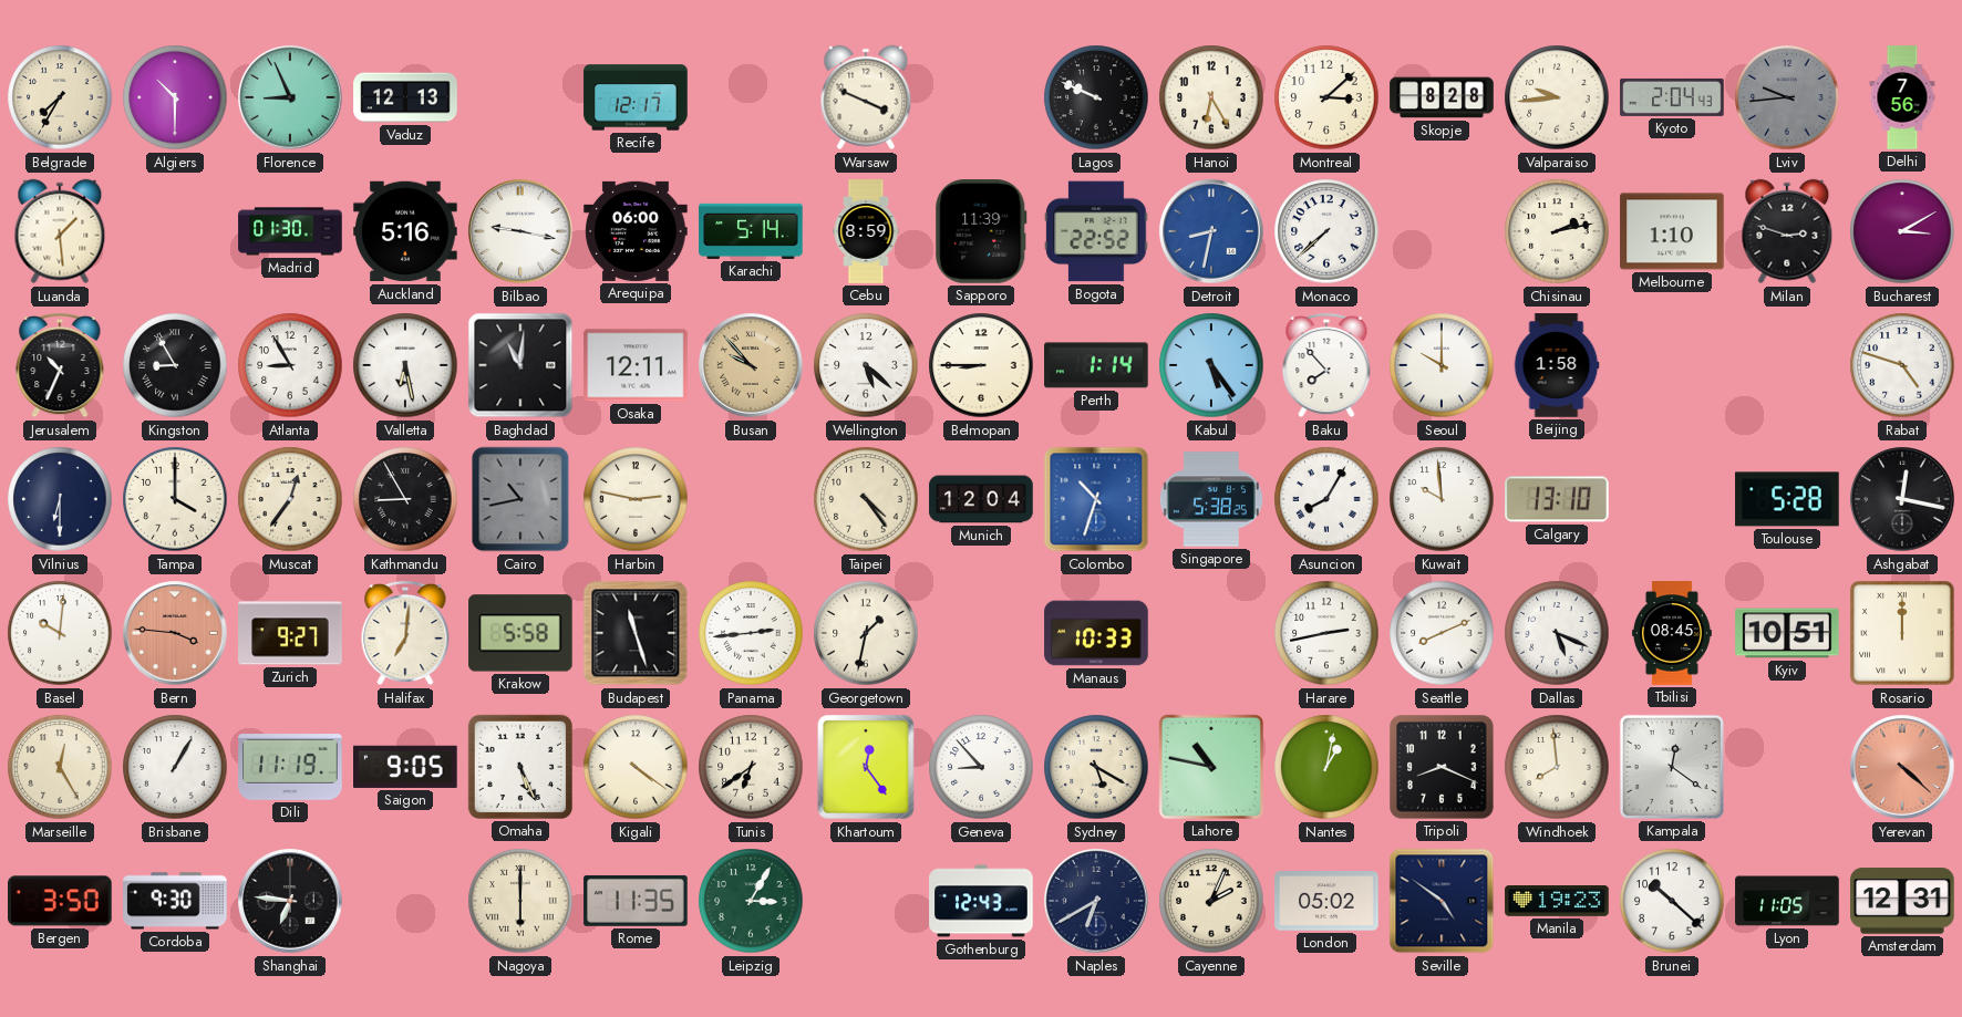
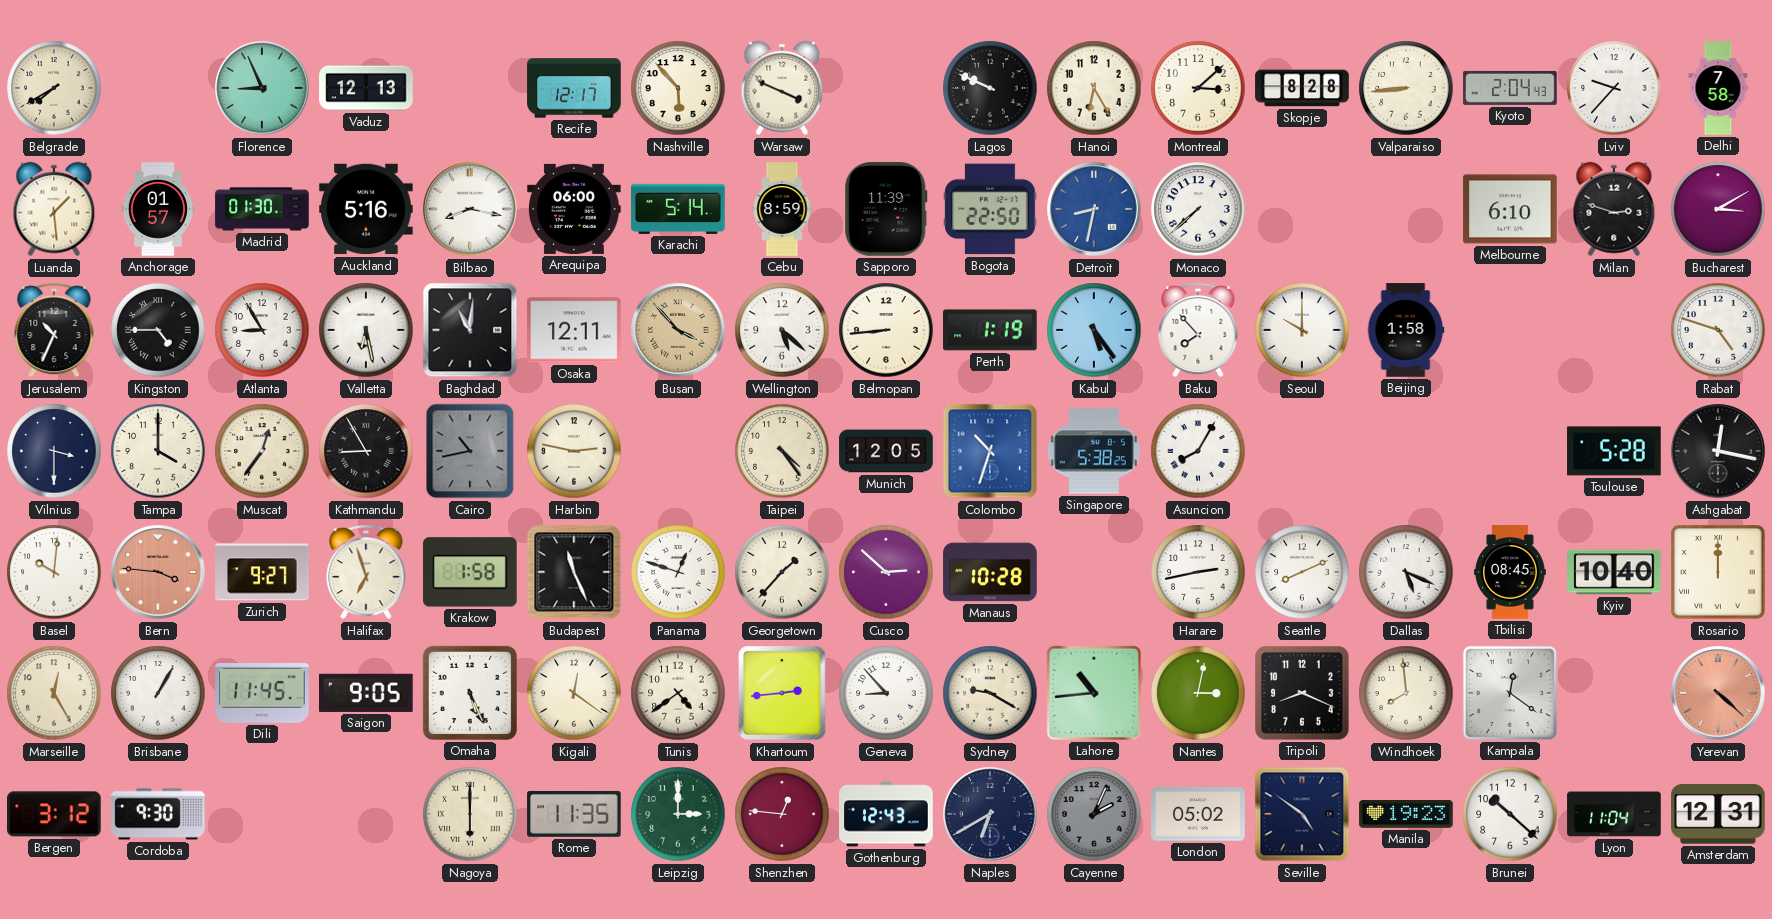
Belgrade: 7:35 -> 7:40 (54, 88)
Algiers: 10:30 -> none (175, 97)
Nashville: none -> 5:53 (678, 88)
Valparaiso: 9:44 -> 8:44 (1406, 88)
Lviv: 9:44 -> 9:37 (1614, 88)
Lviv dial: grey -> white (1614, 88)
Delhi: 7:56 -> 7:58 (1718, 88)
Anchorage: none -> 01:57 (158, 209)
Bilbao: 9:17 -> 8:17 (470, 209)
Bogota: 22:52 -> 22:50 (990, 209)
Chisinau: 2:13 -> none (1557, 231)
Melbourne: 1:10 -> 6:10 (1510, 209)
Kingston: 8:55 -> 4:45 (158, 330)
Busan: 9:53 -> 3:53 (678, 330)
Belmopan: 8:45 -> 8:44 (886, 330)
Perth: 1:14 -> 1:19 (990, 330)
Vilnius: 6:30 -> 3:30 (54, 451)
Munich: 12:04 -> 12:05 (886, 451)
Kuwait: 9:59 -> none (1442, 499)
Calgary: 13:10 -> none (1557, 499)
Halifax: 7:01 -> 6:57 (366, 572)
Krakow: 5:58 -> 1:58 (470, 572)
Budapest: 11:27 -> 11:26 (574, 572)
Panama: 2:44 -> 12:48 (678, 572)
Georgetown: 1:32 -> 1:37 (782, 572)
Cusco: none -> 2:52 (886, 572)
Manaus: 10:33 -> 10:28 (990, 572)
Kyiv: 10:51 -> 10:40 (1614, 572)
Dili: 11:19 -> 11:45 (262, 694)
Kigali: 4:21 -> 12:21 (574, 693)
Tunis: 6:39 -> 4:39 (678, 693)
Khartoum: 12:24 -> 2:44 (782, 693)
Sydney: 5:20 -> 9:20 (990, 693)
Lahore: 10:47 -> 10:44 (1094, 693)
Nantes: 1:02 -> 3:02 (1198, 693)
Bergen: 3:50 -> 3:12 (55, 814)
Shanghai: 6:46 -> none (290, 901)
Leipzig: 3:05 -> 3:00 (678, 814)
Shenzhen: none -> 12:46 (782, 814)
Cayenne dial: cream -> grey (1094, 814)
Lyon: 11:05 -> 11:04 (1614, 814)
